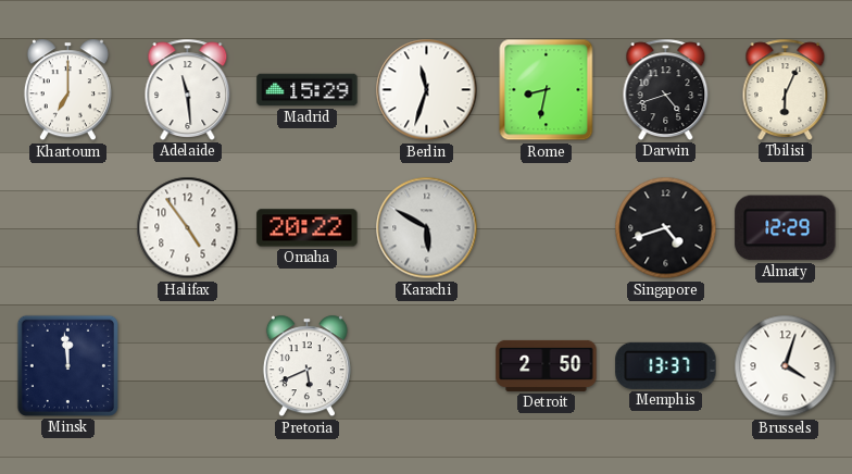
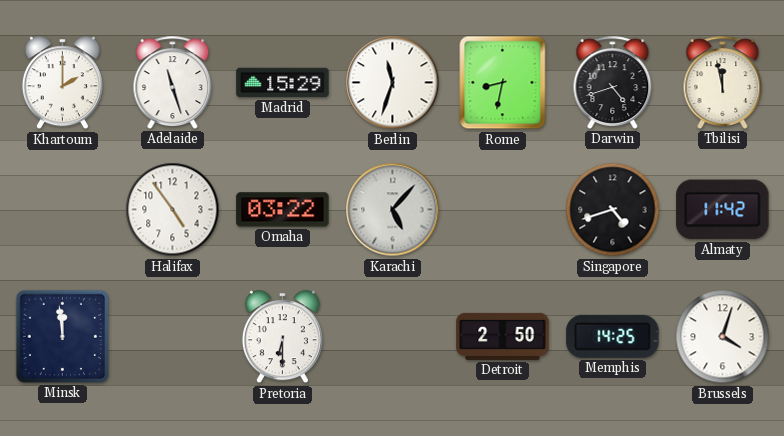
Khartoum: 7:00 -> 2:00 (62, 83)
Adelaide: 11:29 -> 11:27 (173, 82)
Tbilisi: 6:04 -> 11:58 (723, 82)
Omaha: 20:22 -> 03:22 (283, 210)
Karachi: 5:50 -> 5:07 (393, 210)
Almaty: 12:29 -> 11:42 (723, 210)
Pretoria: 5:41 -> 6:30 (282, 337)
Memphis: 13:37 -> 14:25 (613, 336)
